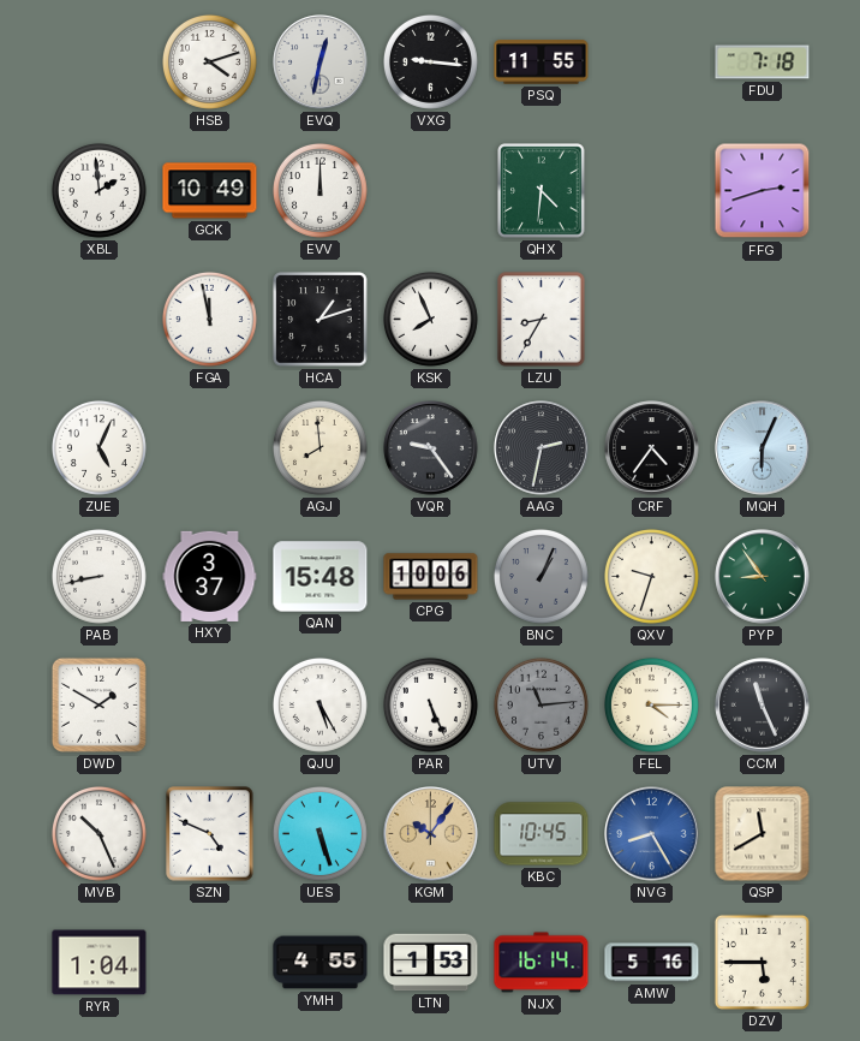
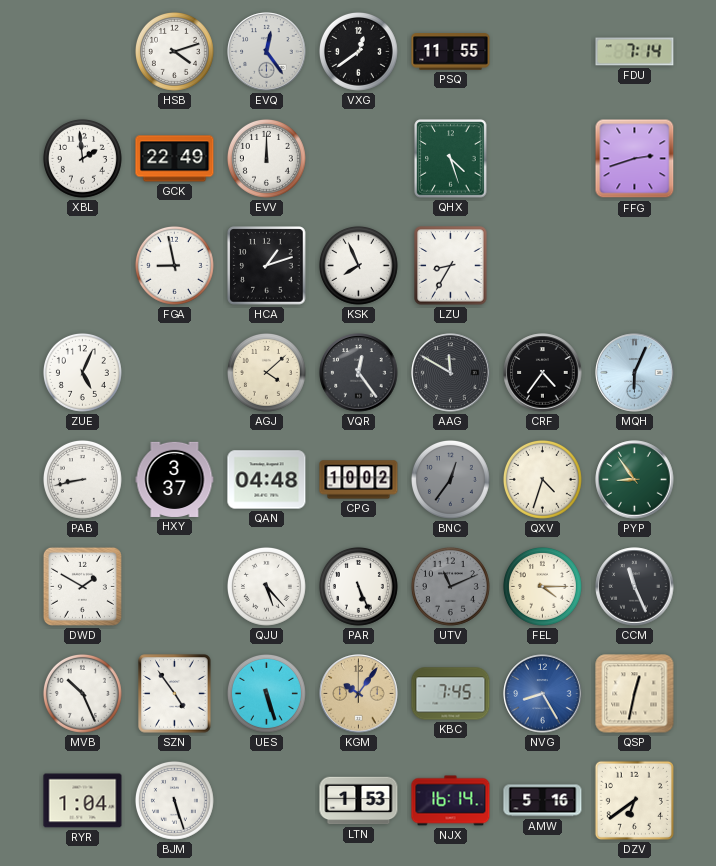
EVQ: 12:32 -> 12:24 (267, 52)
VXG: 9:16 -> 12:39 (358, 51)
FDU: 7:18 -> 7:14 (635, 52)
GCK: 10:49 -> 22:49 (175, 159)
QHX: 4:31 -> 4:27 (451, 159)
FGA: 11:58 -> 8:58 (174, 265)
AGJ: 7:59 -> 4:08 (266, 372)
VQR: 9:24 -> 12:24 (359, 373)
AAG: 2:32 -> 11:50 (451, 373)
QAN: 15:48 -> 04:48 (267, 480)
CPG: 10:06 -> 10:02 (359, 480)
BNC: 1:04 -> 12:36 (450, 479)
QXV: 9:33 -> 4:33 (542, 479)
QJU: 5:25 -> 5:23 (266, 586)
UTV: 11:14 -> 11:11 (450, 586)
SZN: 4:49 -> 4:54 (175, 694)
KBC: 10:45 -> 7:45 (451, 694)
QSP: 11:40 -> 12:32 (635, 694)
BJM: none -> 5:27 (174, 800)
YMH: 4:55 -> none (321, 963)
DZV: 5:45 -> 6:39 (634, 800)
